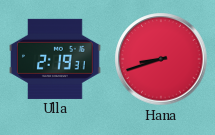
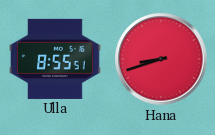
Ulla: 2:19 -> 8:55 (56, 59)
